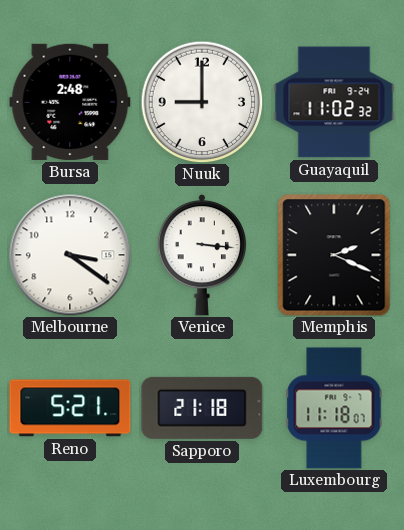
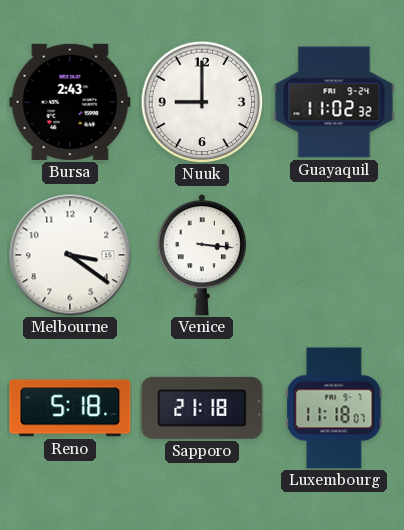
Bursa: 2:48 -> 2:43 (70, 102)
Memphis: 2:19 -> none (334, 255)
Reno: 5:21 -> 5:18 (70, 408)
